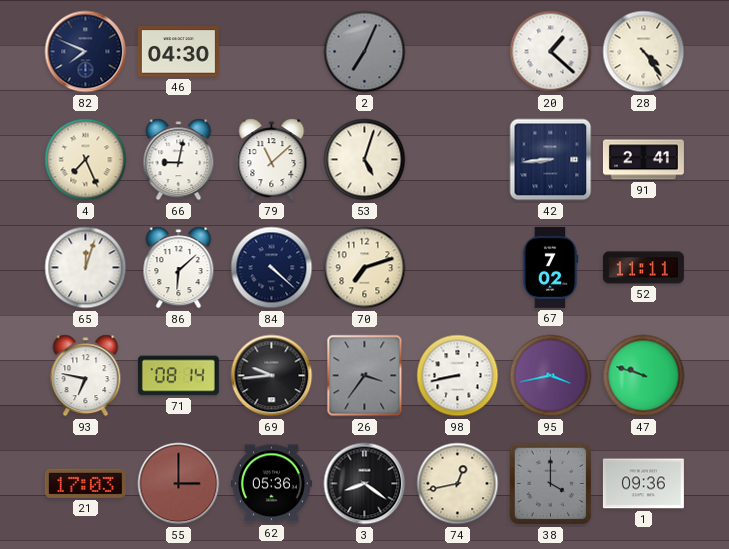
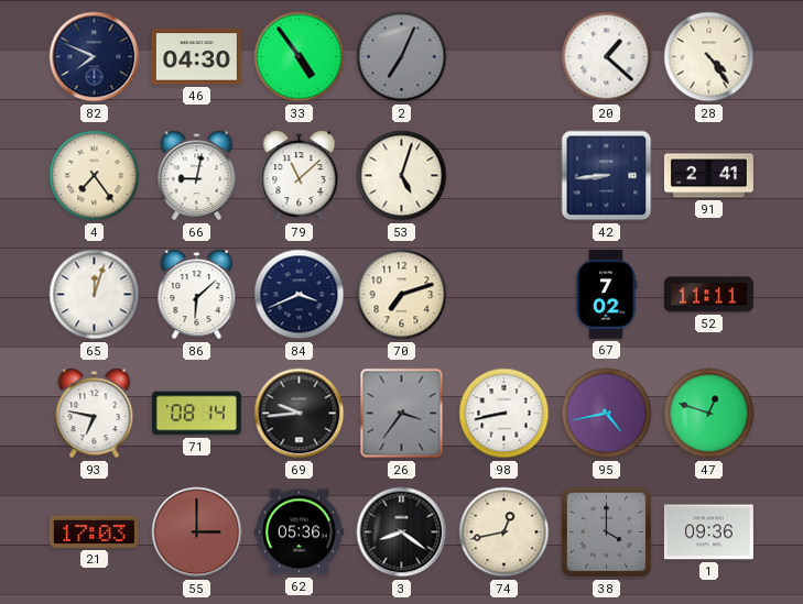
33: none -> 4:54 (300, 57)
4: 7:26 -> 7:24 (95, 176)
84: 4:22 -> 3:41 (300, 295)
95: 3:43 -> 4:43 (607, 414)
47: 9:48 -> 12:48 (709, 414)
